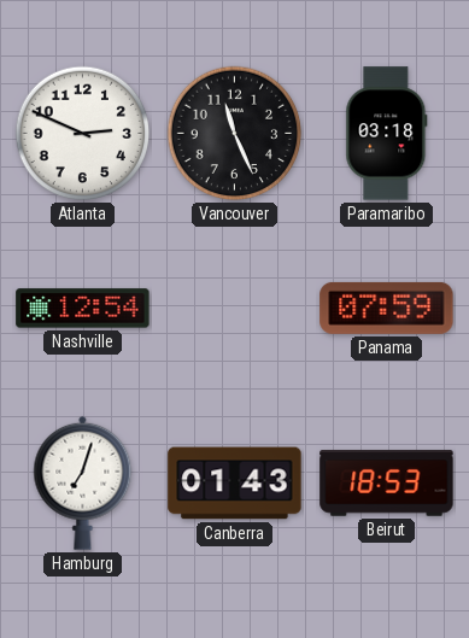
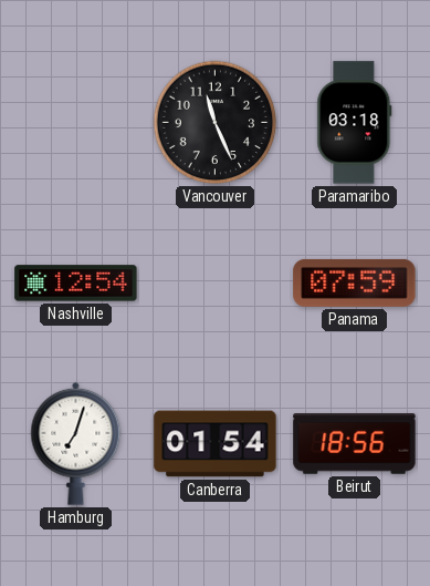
Atlanta: 2:49 -> none (83, 134)
Canberra: 01:43 -> 01:54 (216, 444)
Beirut: 18:53 -> 18:56 (355, 444)
